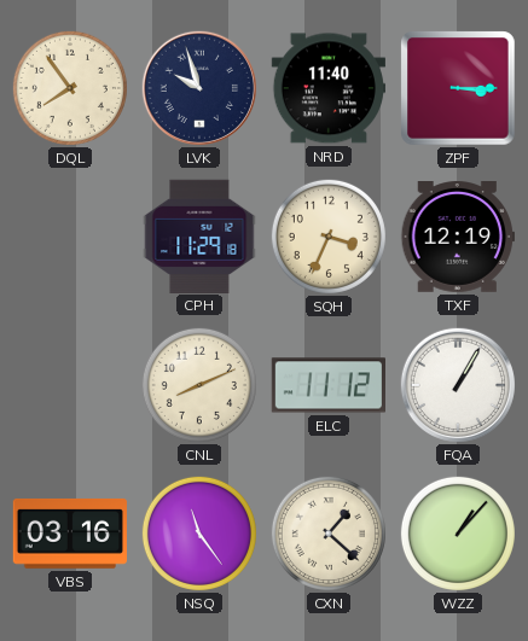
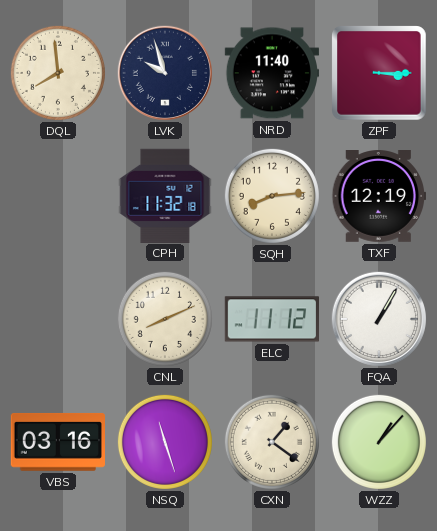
DQL: 7:54 -> 7:59 (58, 73)
CPH: 11:29 -> 11:32 (165, 195)
SQH: 3:34 -> 8:14 (272, 196)
NSQ: 11:24 -> 11:27 (165, 442)
CXN: 1:22 -> 1:21 (272, 442)
